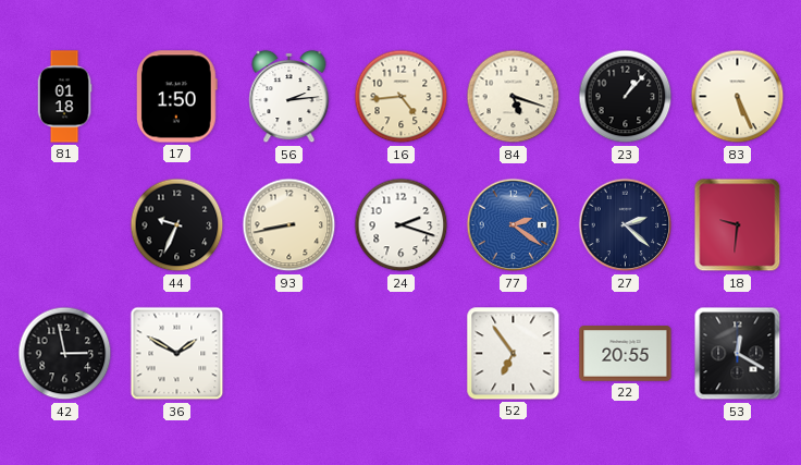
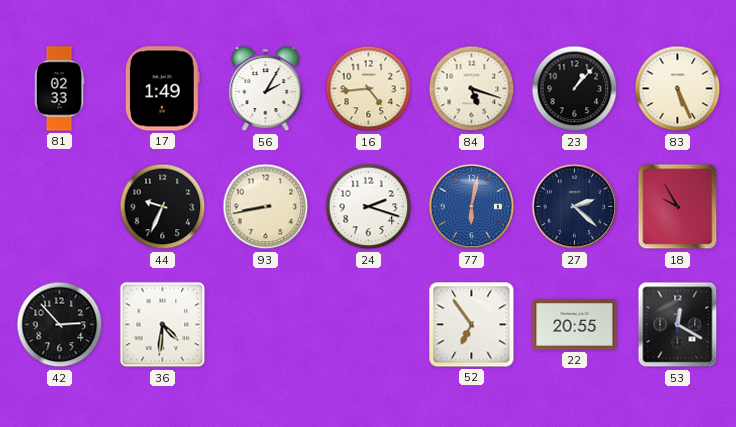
81: 01:18 -> 02:33 (59, 89)
17: 1:50 -> 1:49 (163, 89)
56: 2:14 -> 2:05 (266, 89)
77: 2:21 -> 6:02 (472, 207)
18: 9:31 -> 9:55 (678, 207)
42: 2:58 -> 2:53 (60, 325)
36: 1:50 -> 4:31 (163, 325)
